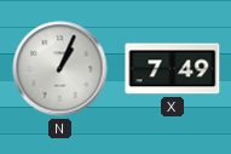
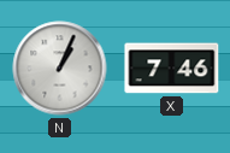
X: 7:49 -> 7:46 (172, 69)
